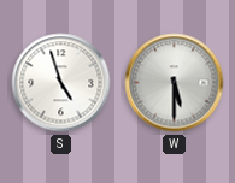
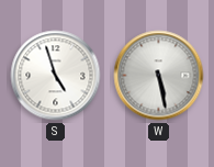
W: 5:30 -> 5:28 (159, 76)
